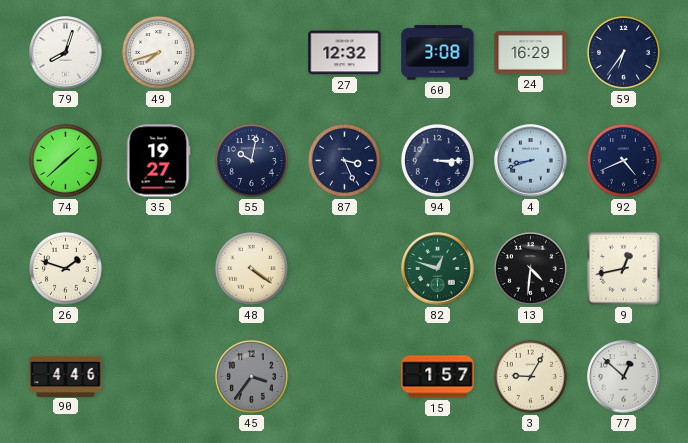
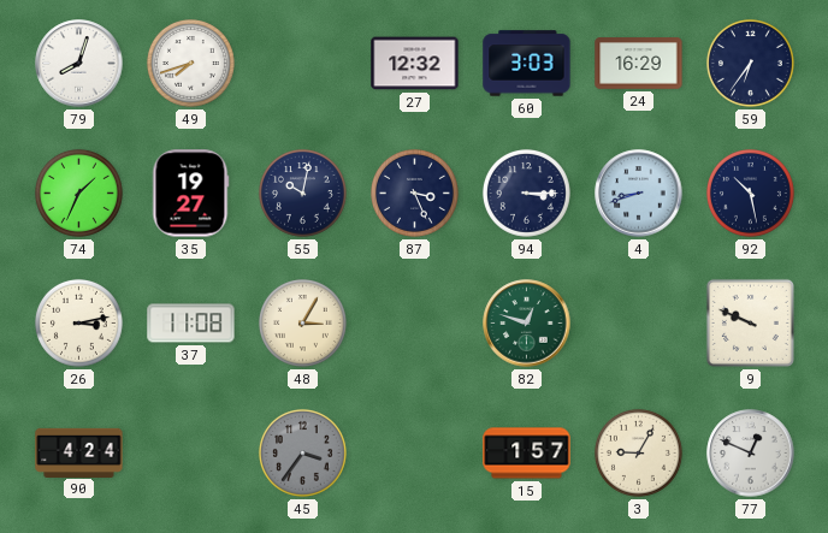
60: 3:08 -> 3:03 (527, 64)
74: 1:38 -> 1:34 (78, 193)
92: 4:41 -> 10:28 (750, 193)
26: 1:48 -> 3:13 (78, 322)
37: none -> 11:08 (191, 324)
48: 4:21 -> 3:05 (302, 322)
13: 4:31 -> none (530, 268)
9: 12:43 -> 9:49 (750, 322)
90: 4:46 -> 4:24 (79, 452)
77: 12:52 -> 12:49 (751, 454)
